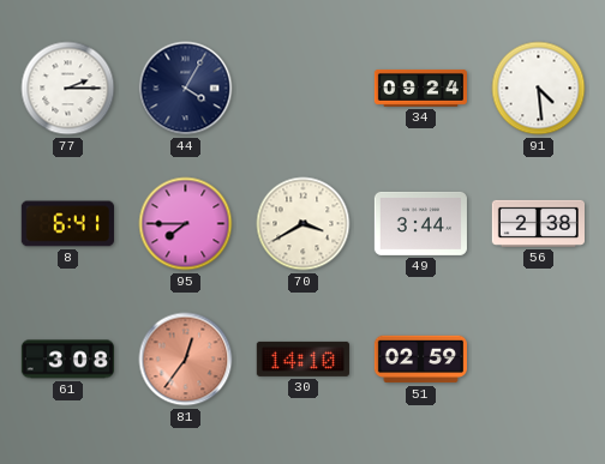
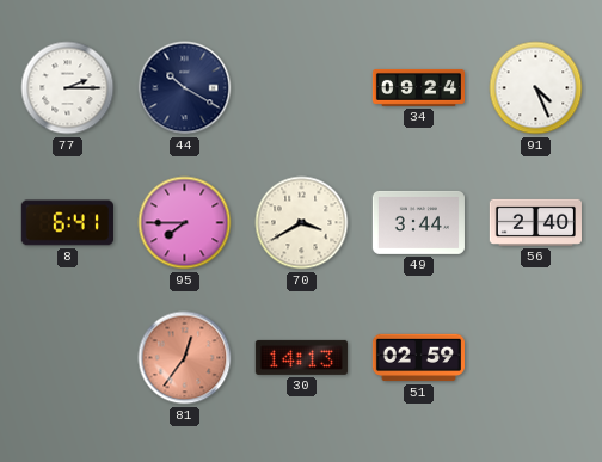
44: 4:05 -> 10:20 (185, 88)
91: 4:29 -> 4:26 (536, 88)
56: 2:38 -> 2:40 (535, 222)
61: 3:08 -> none (67, 360)
30: 14:10 -> 14:13 (301, 357)
